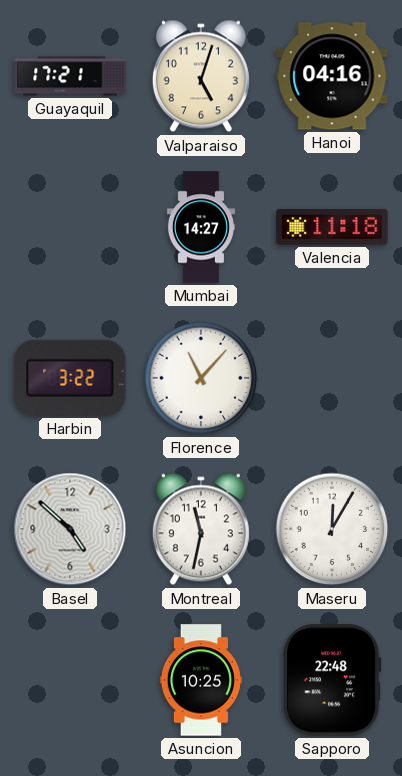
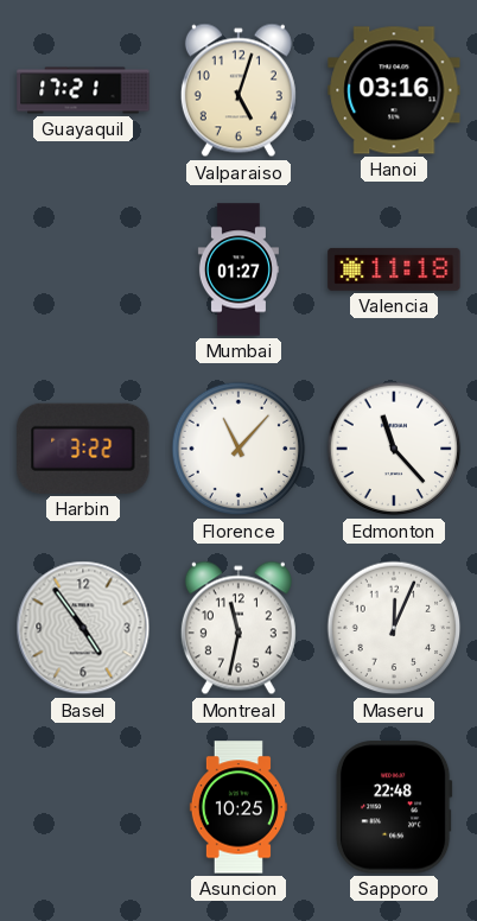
Hanoi: 04:16 -> 03:16 (394, 90)
Mumbai: 14:27 -> 01:27 (238, 269)
Edmonton: none -> 11:23 (394, 449)
Basel: 4:52 -> 4:54 (83, 628)
Maseru: 12:05 -> 12:04 (394, 628)
